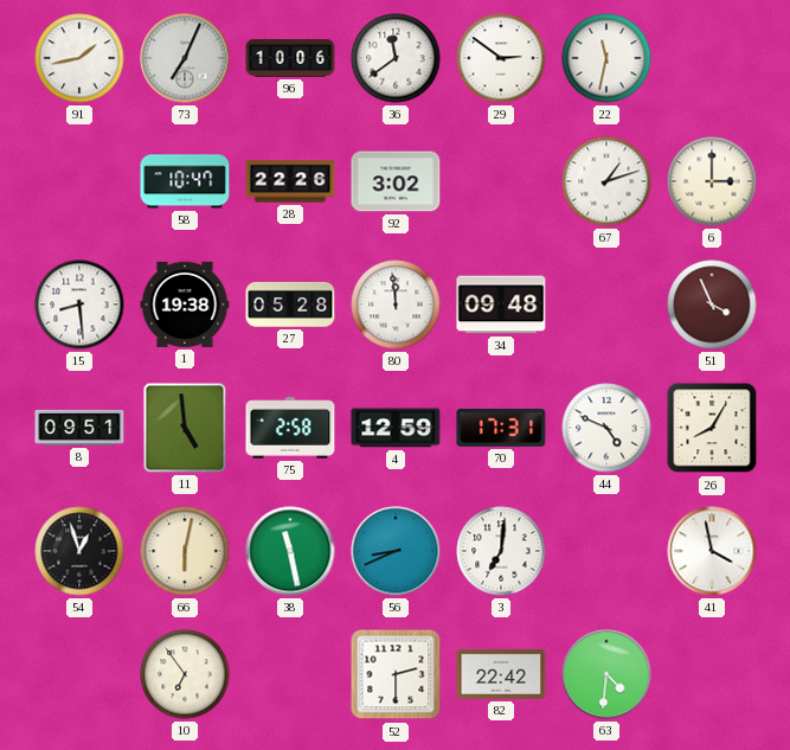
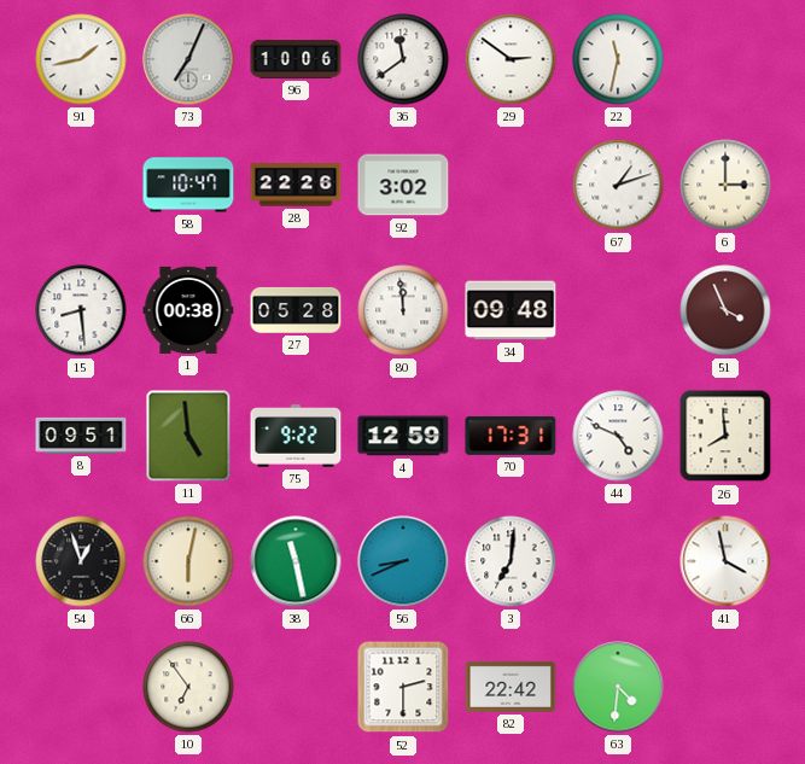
1: 19:38 -> 00:38 (188, 310)
75: 2:58 -> 9:22 (296, 436)
26: 8:05 -> 7:59 (725, 436)
